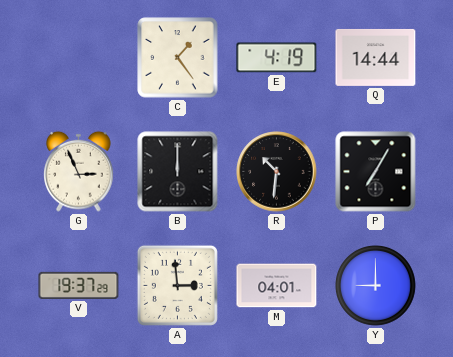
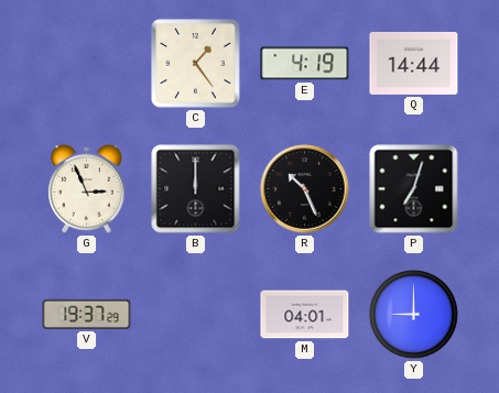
R: 10:31 -> 10:26 (305, 189)
P: 7:05 -> 7:03 (414, 189)
A: 2:59 -> none (177, 285)
